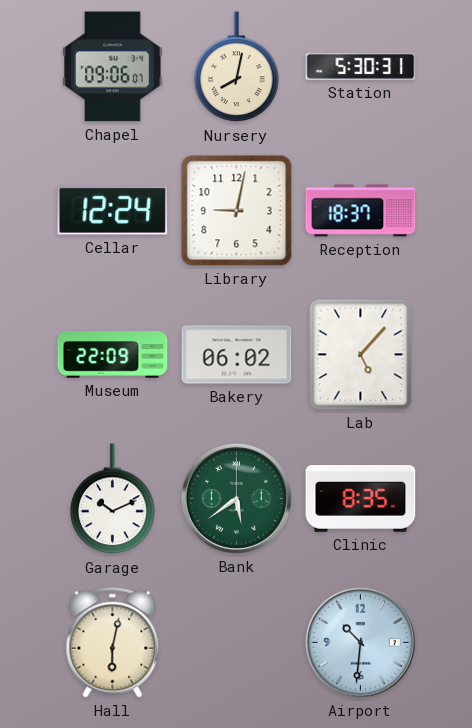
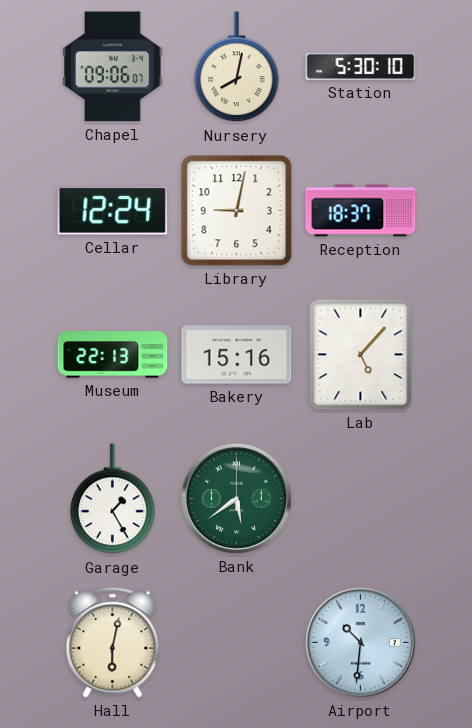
Station: 5:30:31 -> 5:30:10 (361, 66)
Museum: 22:09 -> 22:13 (113, 355)
Bakery: 06:02 -> 15:16 (237, 355)
Garage: 10:11 -> 1:25 (113, 499)
Clinic: 8:35 -> none (361, 499)
